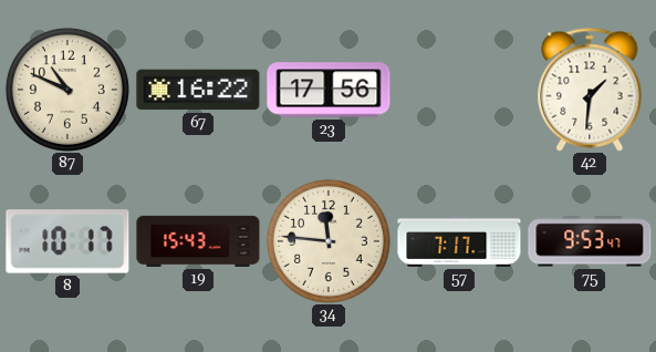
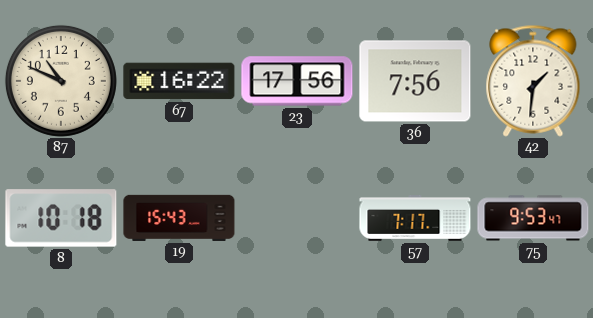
36: none -> 7:56 (415, 81)
8: 10:17 -> 10:18 (61, 218)
34: 11:46 -> none (329, 241)
